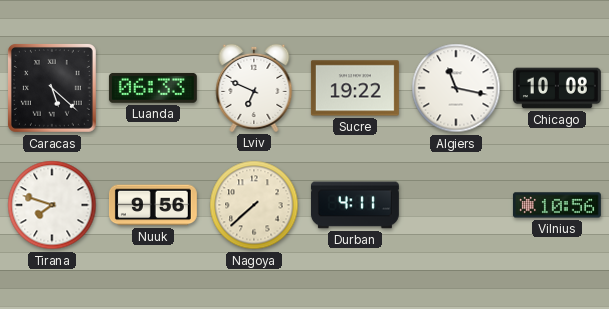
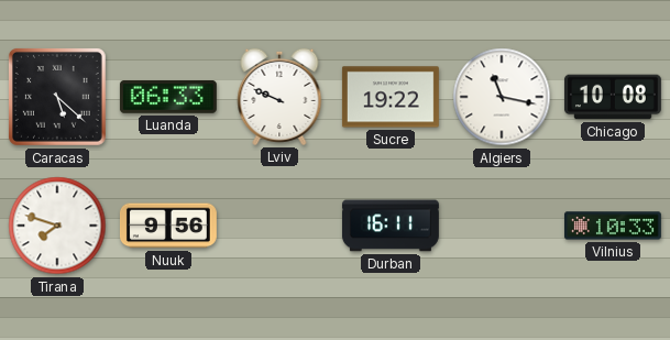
Lviv: 6:49 -> 9:49 (279, 97)
Nagoya: 7:38 -> none (254, 205)
Durban: 4:11 -> 16:11 (391, 226)
Vilnius: 10:56 -> 10:33 (613, 226)
